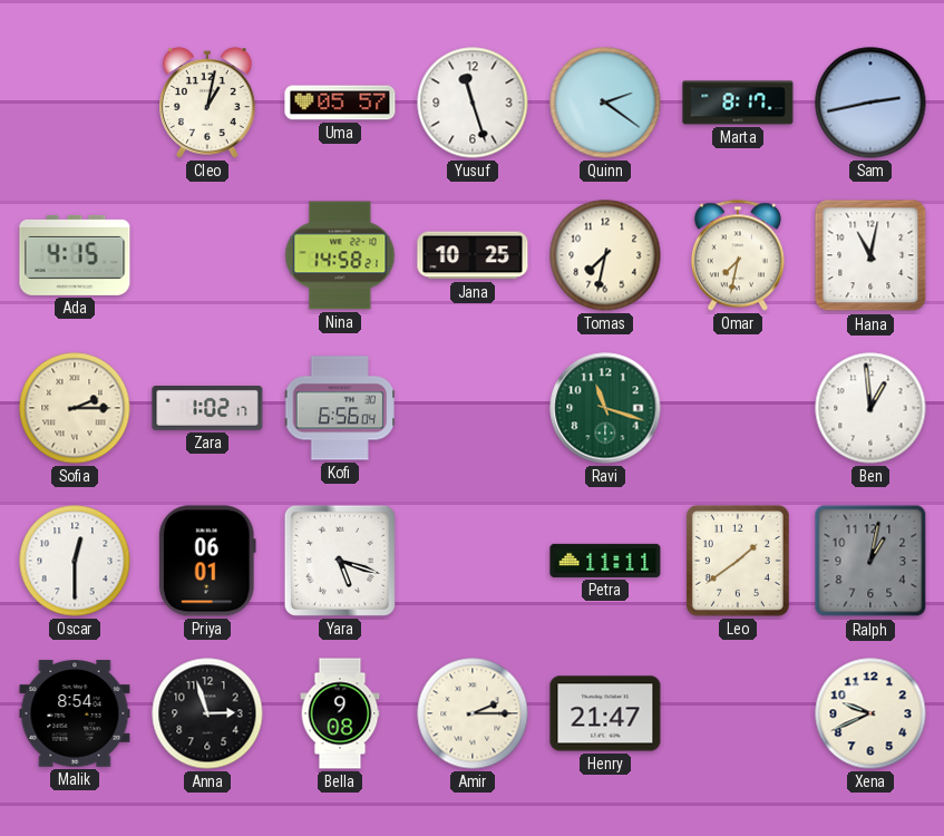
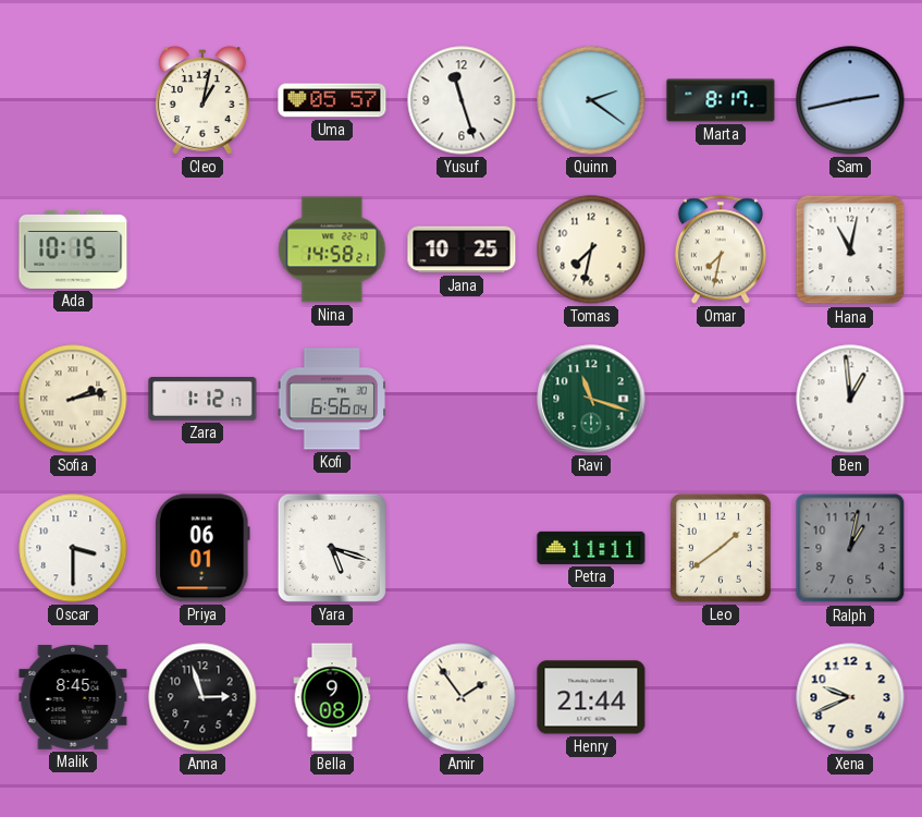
Ada: 4:15 -> 10:15 (73, 249)
Sofia: 2:15 -> 2:13 (73, 399)
Zara: 1:02 -> 1:12 (202, 400)
Oscar: 12:30 -> 3:30 (73, 548)
Malik: 8:54 -> 8:45 (73, 697)
Amir: 2:15 -> 1:54 (462, 697)
Henry: 21:47 -> 21:44 (591, 697)
